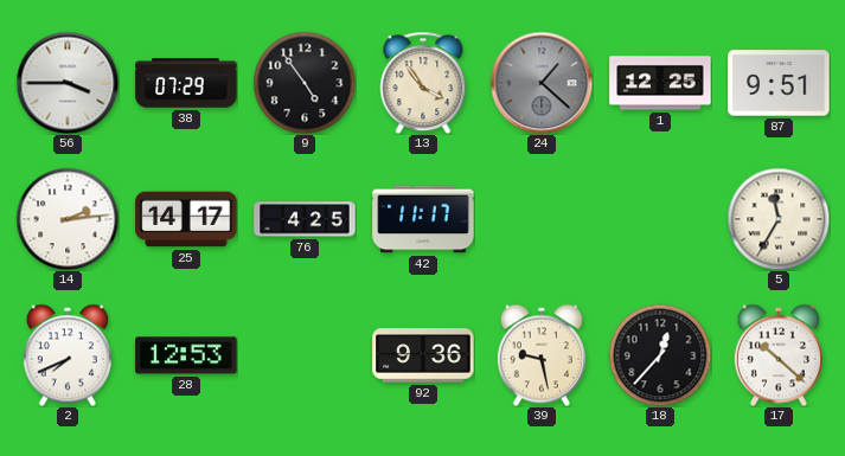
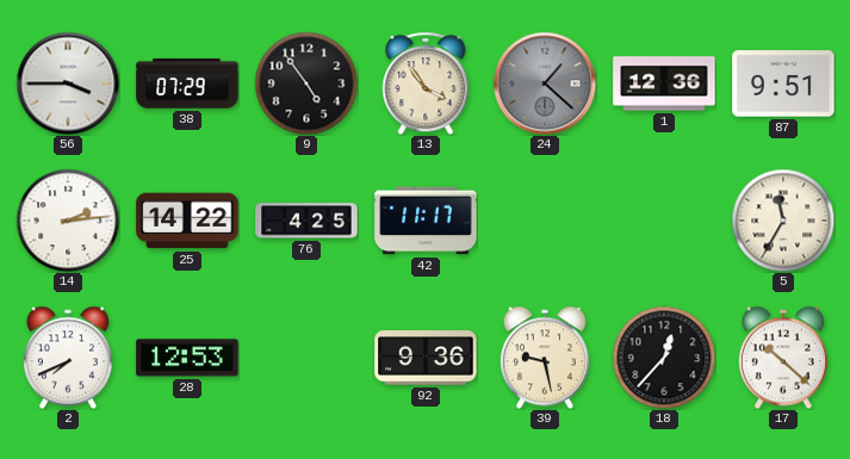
1: 12:25 -> 12:36 (664, 83)
25: 14:17 -> 14:22 (187, 221)
